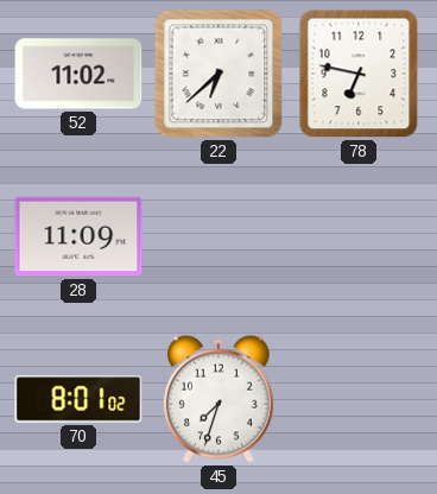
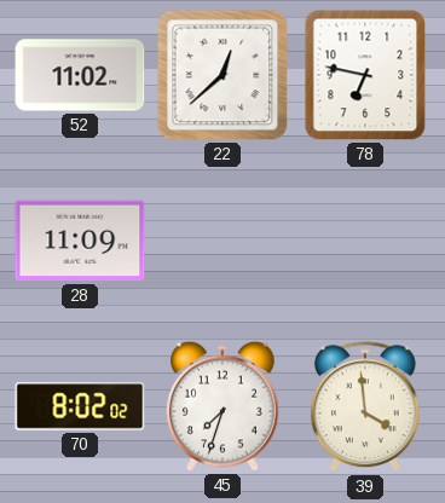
22: 6:38 -> 12:38 (223, 75)
70: 8:01 -> 8:02 (80, 406)
39: none -> 3:59 (365, 407)
